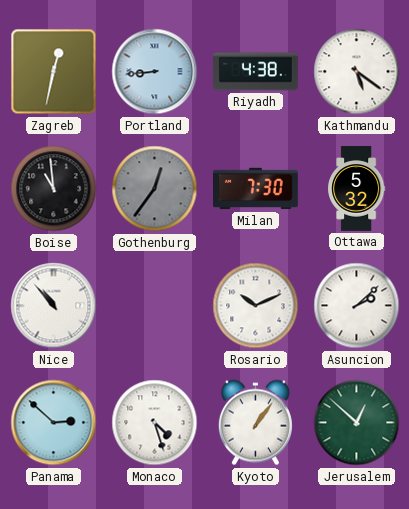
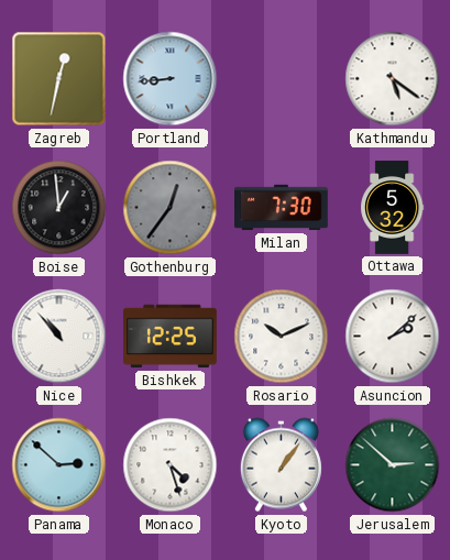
Riyadh: 4:38 -> none (256, 72)
Boise: 10:59 -> 12:59 (59, 208)
Bishkek: none -> 12:25 (171, 337)
Jerusalem: 12:52 -> 2:52 (393, 465)
